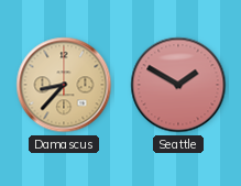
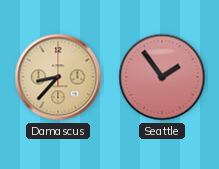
Seattle: 1:50 -> 1:54 (162, 77)
